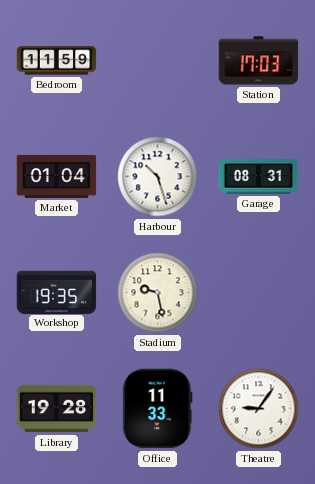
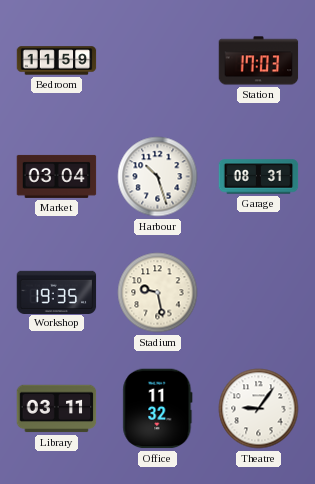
Market: 01:04 -> 03:04 (57, 176)
Library: 19:28 -> 03:11 (57, 409)
Office: 11:33 -> 11:32 (158, 409)
